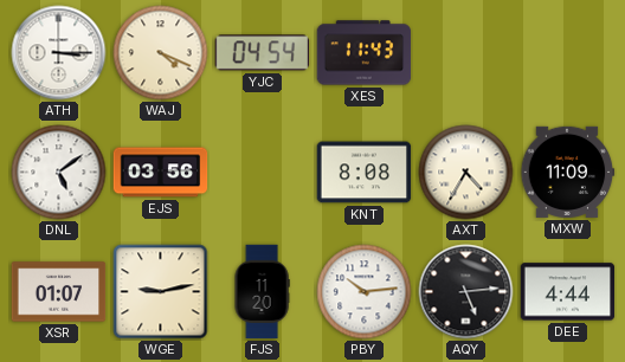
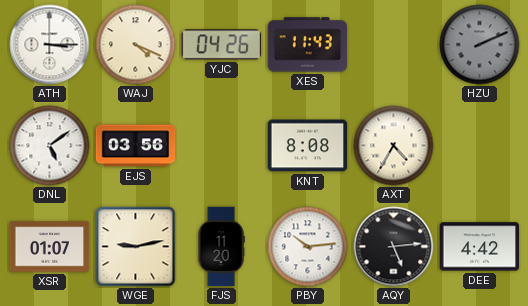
YJC: 04:54 -> 04:26 (222, 45)
HZU: none -> 2:11 (480, 45)
MXW: 11:09 -> none (567, 172)
DEE: 4:44 -> 4:42 (480, 247)
